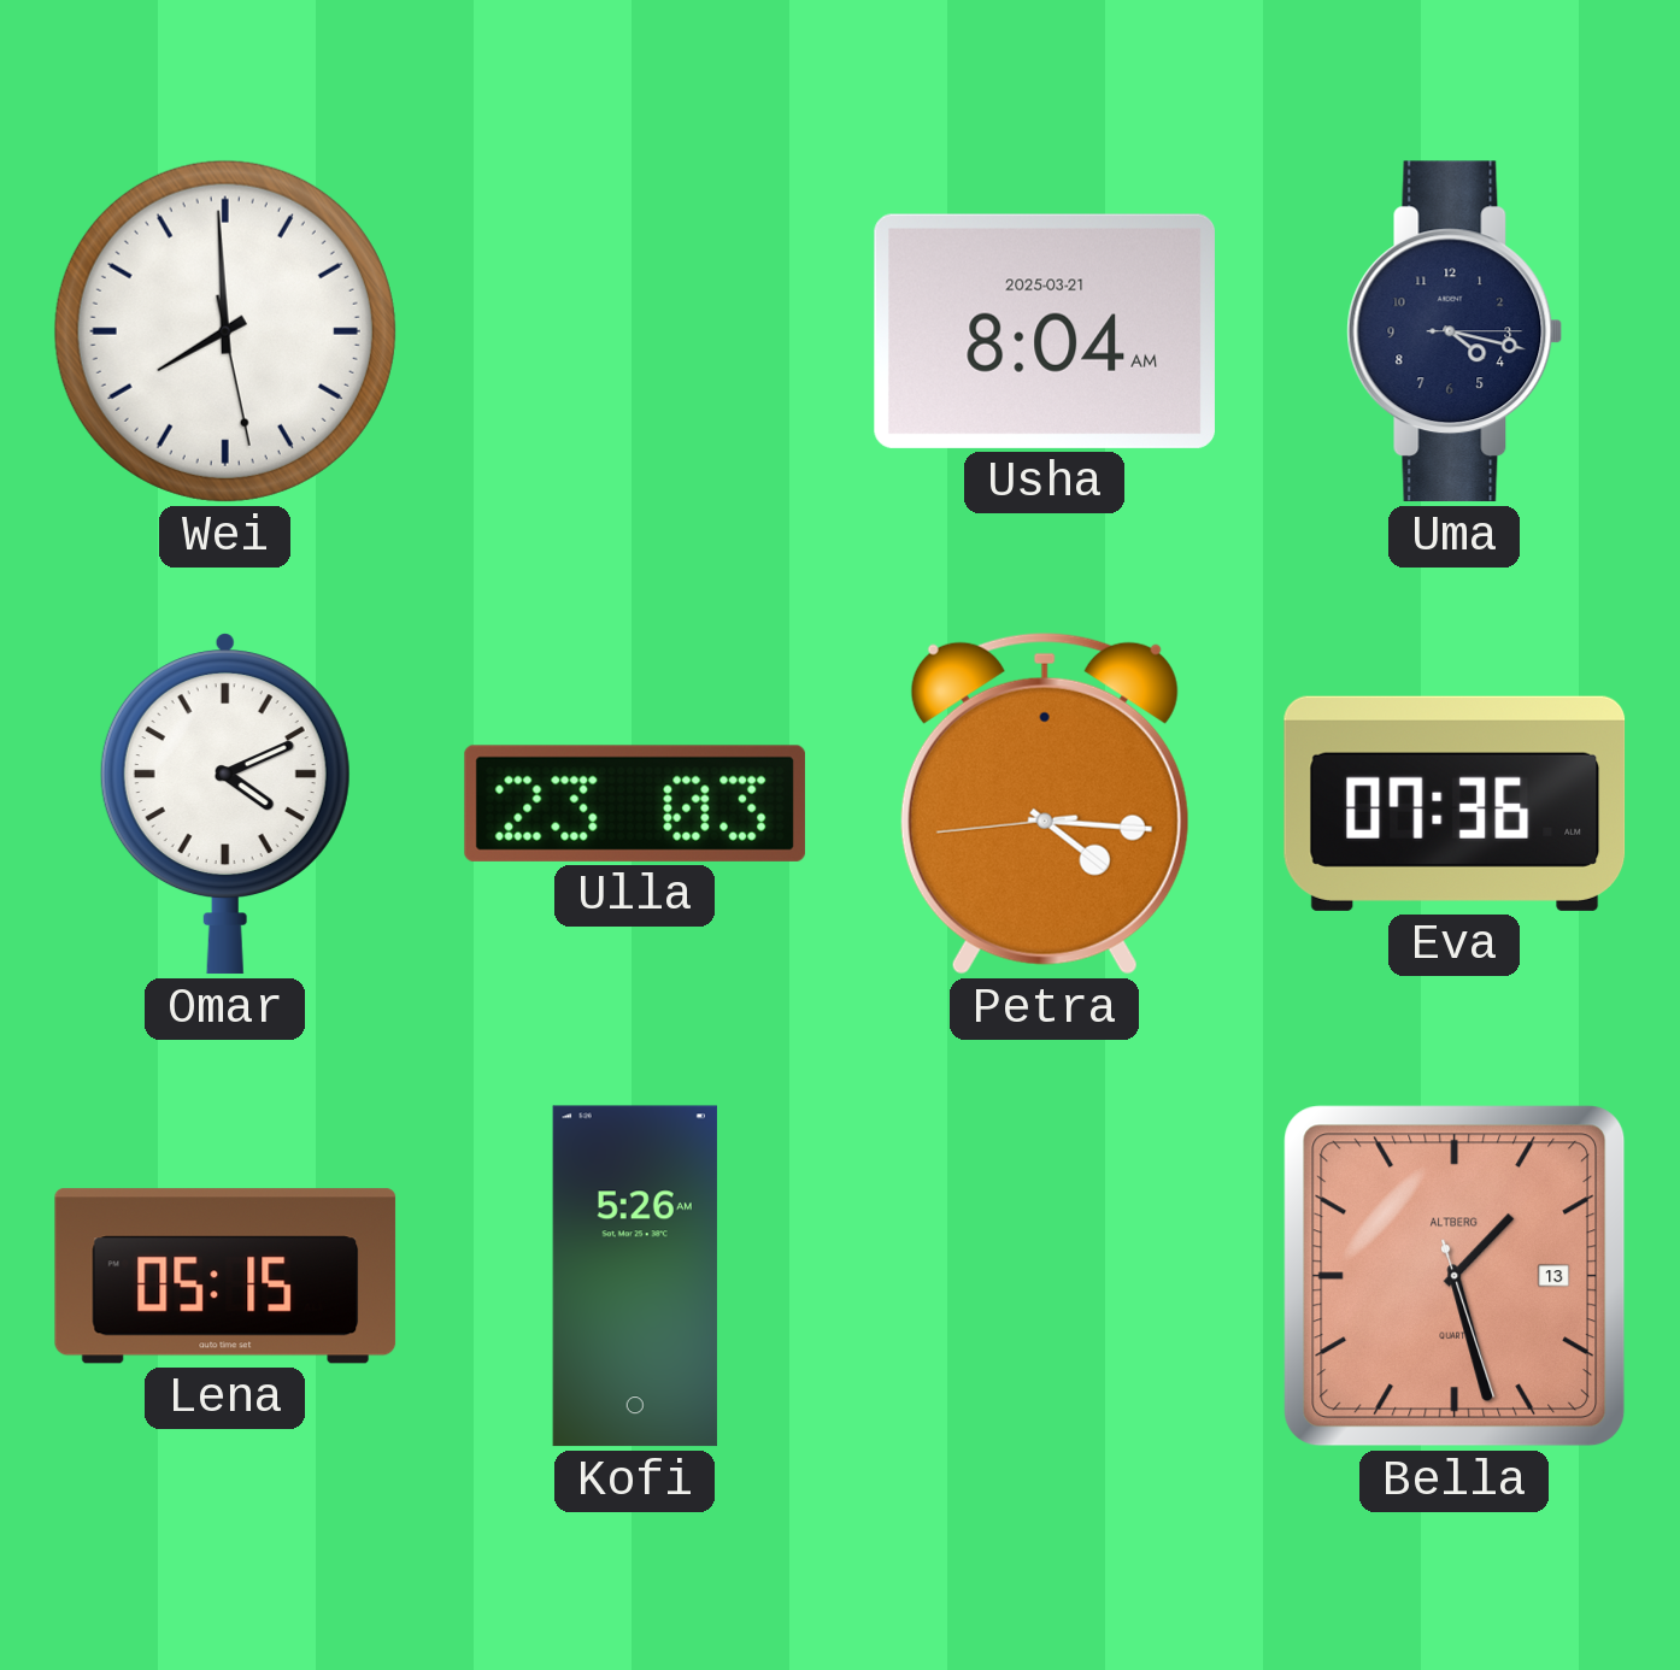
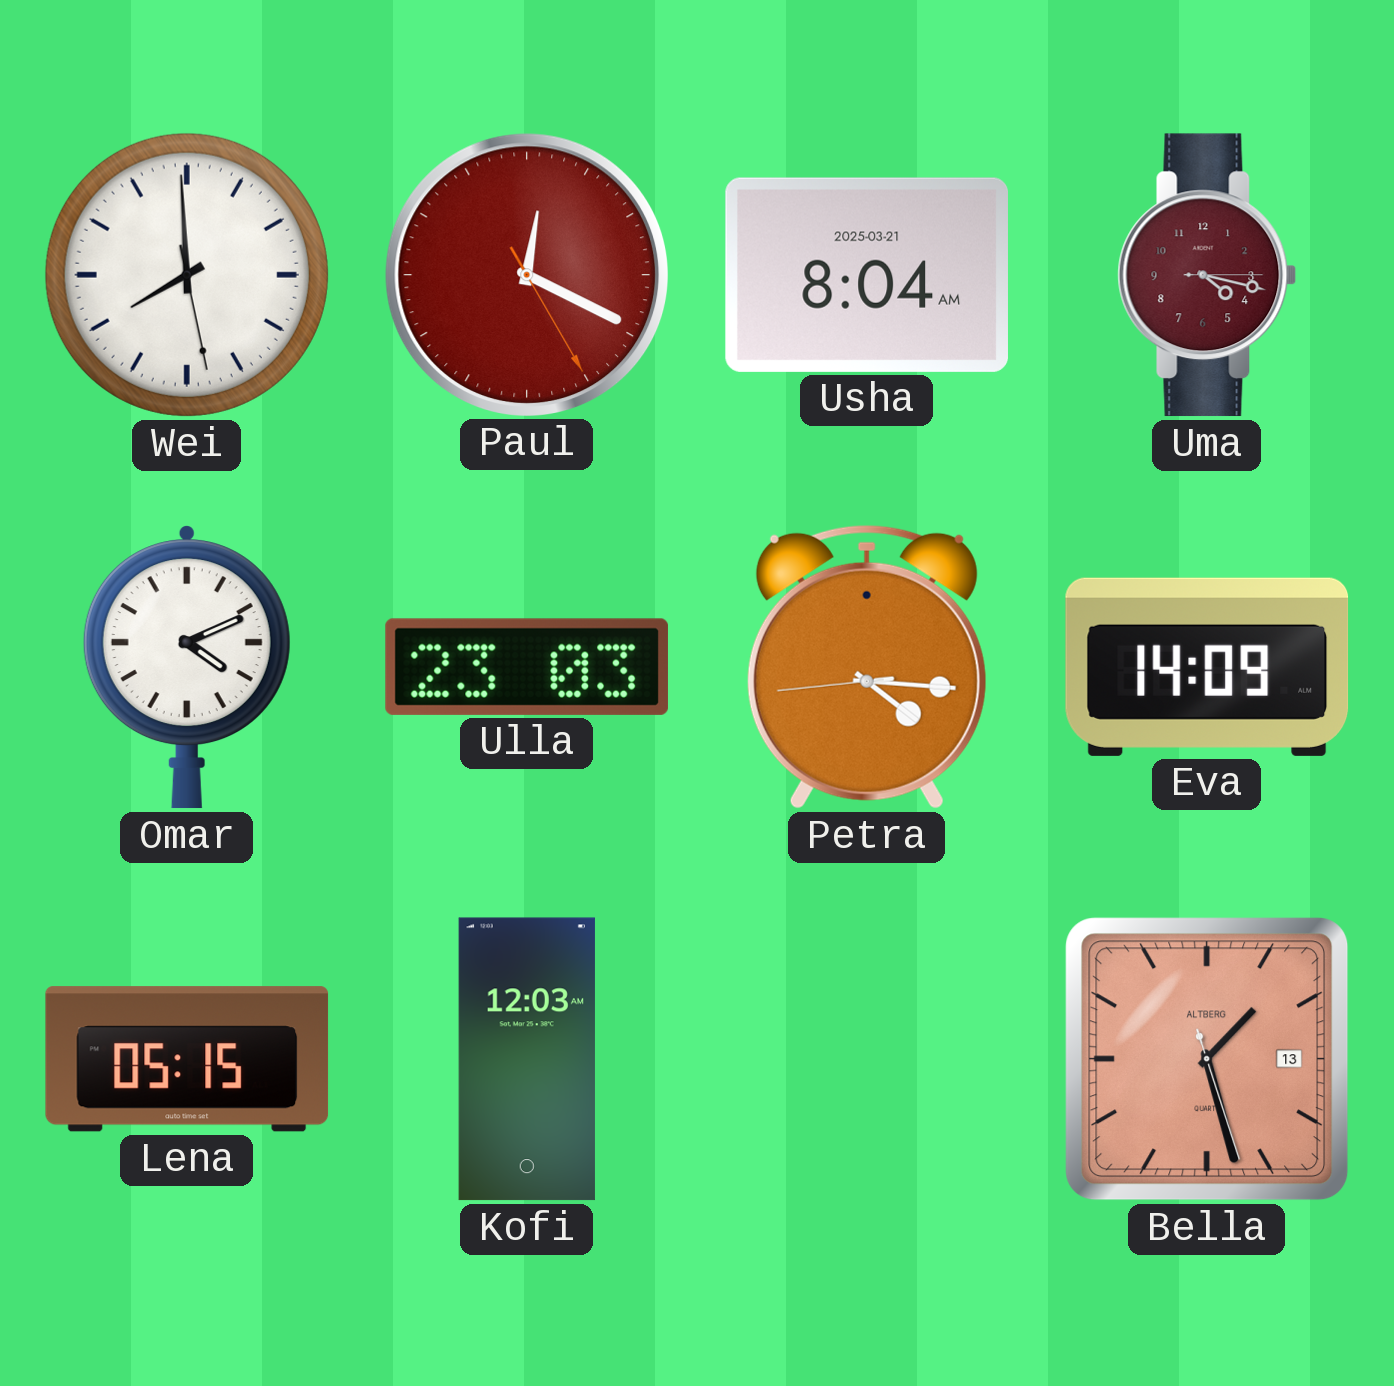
Paul: none -> 12:19 (526, 274)
Uma dial: navy -> burgundy (1207, 275)
Eva: 07:36 -> 14:09 (1207, 667)
Kofi: 5:26 -> 12:03 (527, 1059)
